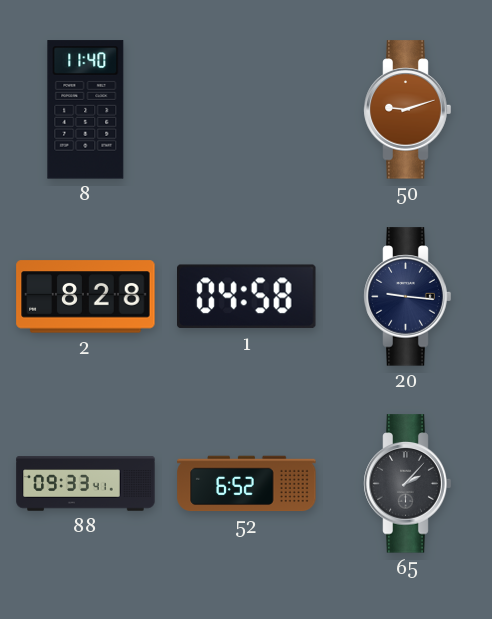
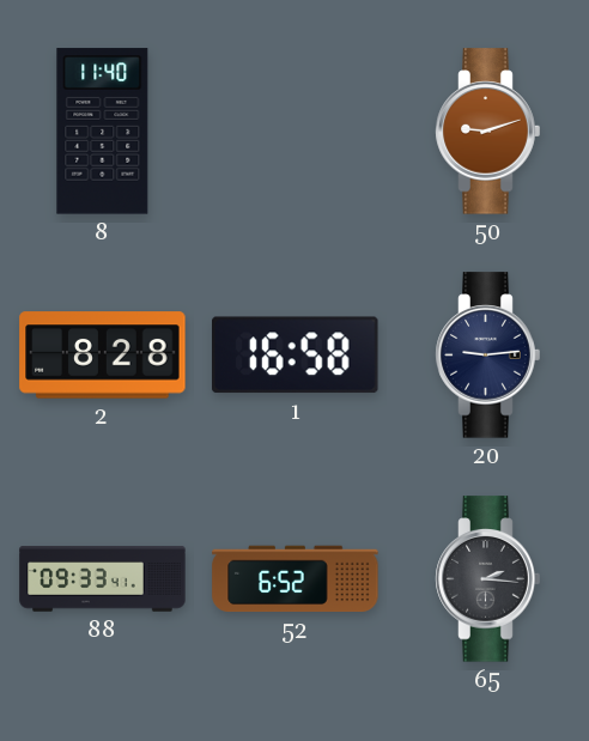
1: 04:58 -> 16:58 (296, 356)
20: 9:16 -> 9:14 (488, 356)
65: 2:07 -> 2:16 (488, 579)
